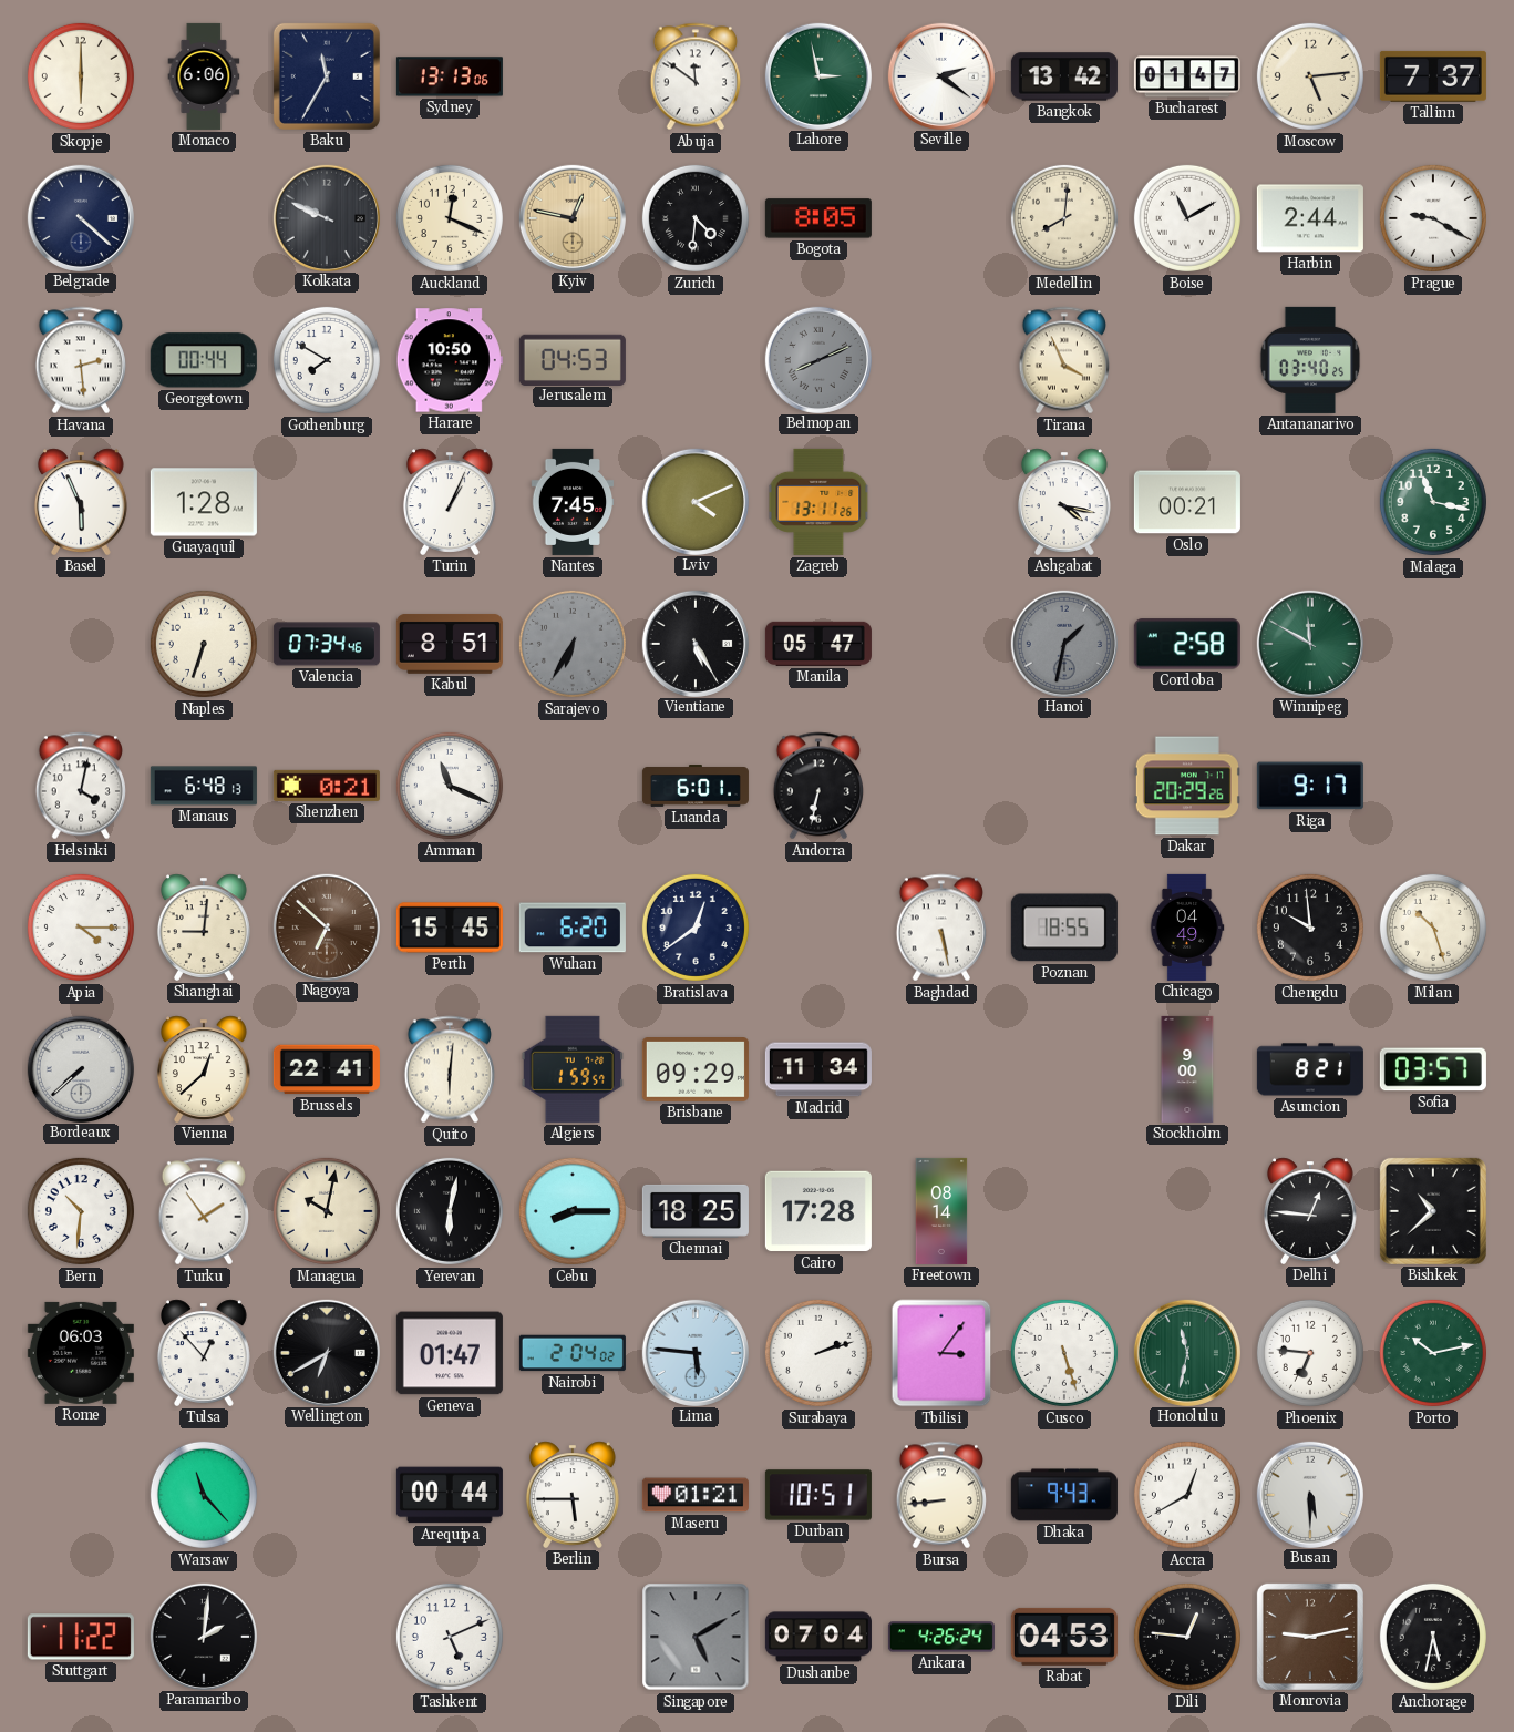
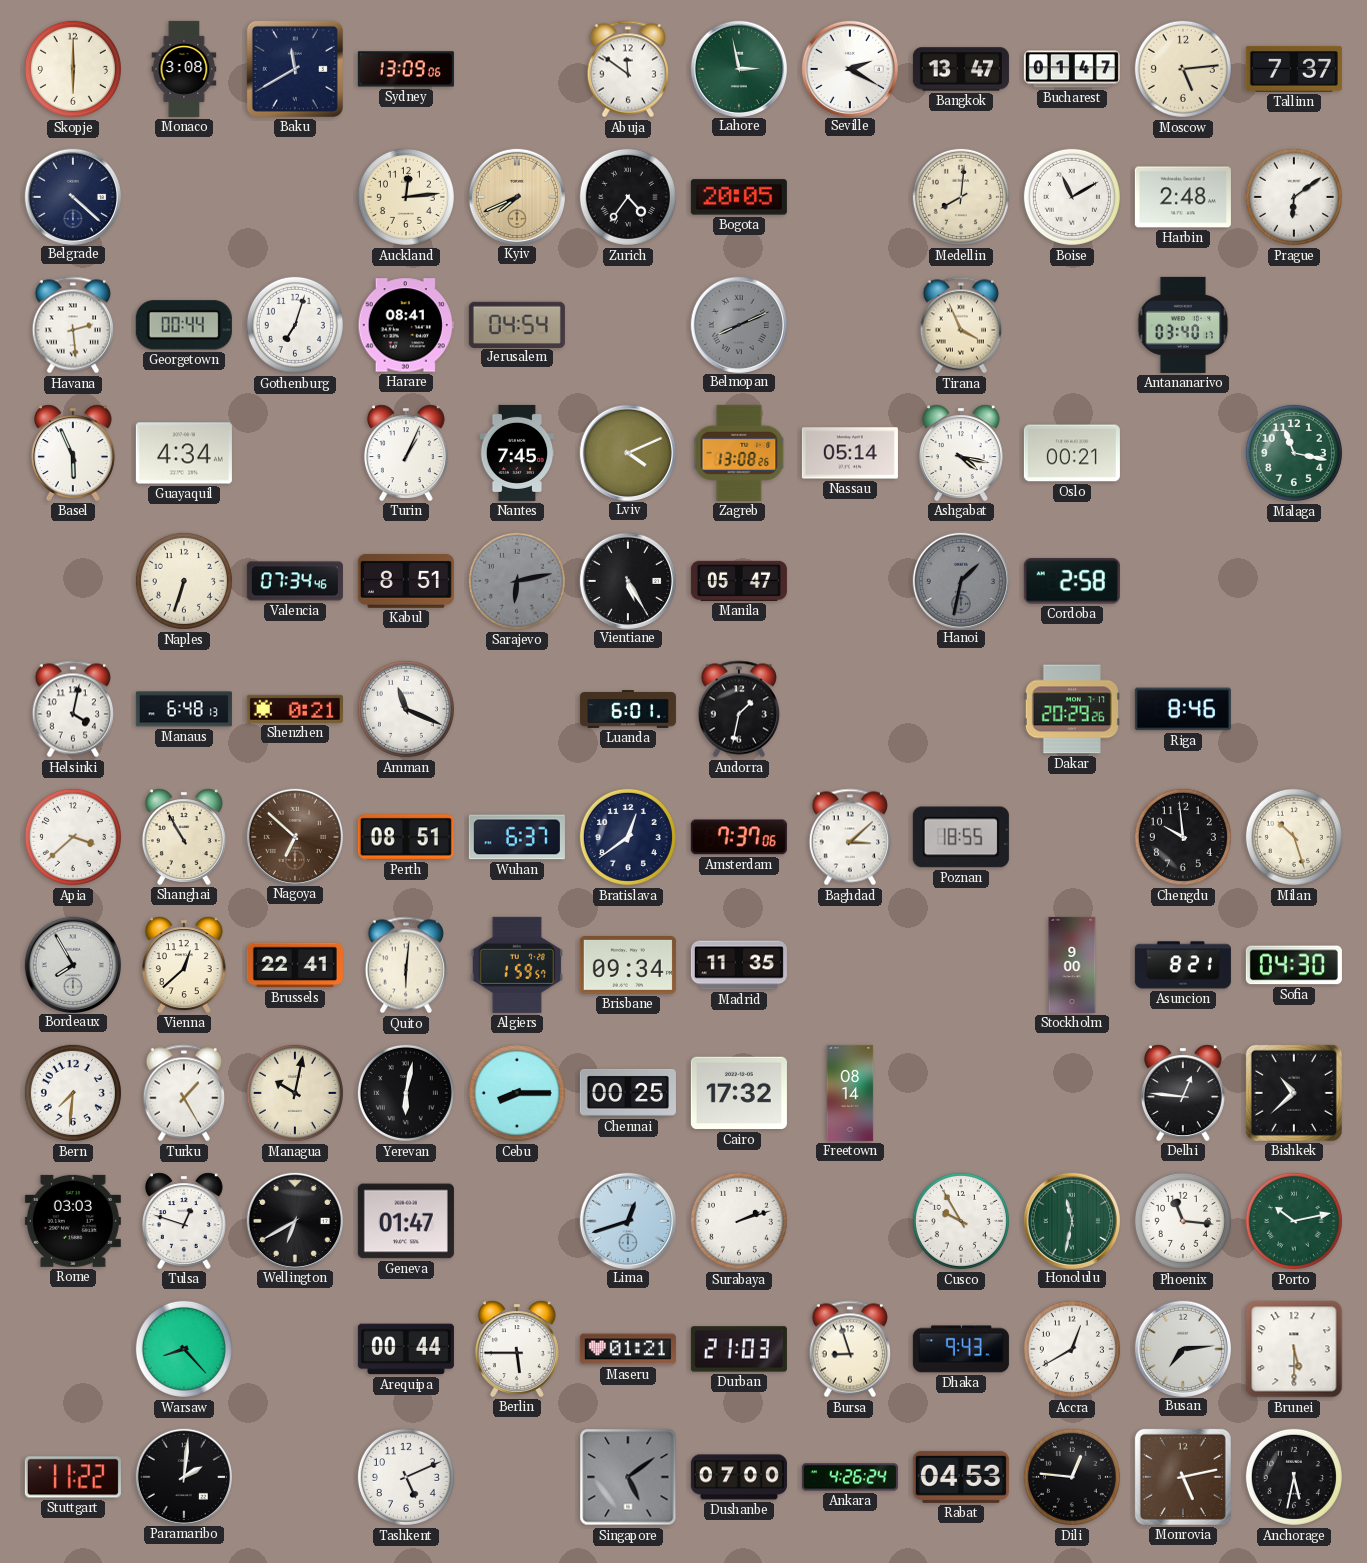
Monaco: 6:06 -> 3:08 (184, 69)
Baku: 11:35 -> 11:40 (295, 69)
Sydney: 13:13 -> 13:09 (406, 69)
Seville: 2:21 -> 2:20 (850, 68)
Bangkok: 13:42 -> 13:47 (961, 69)
Kolkata: 9:49 -> none (327, 217)
Auckland: 12:19 -> 12:14 (406, 197)
Kyiv: 12:47 -> 7:41 (517, 196)
Zurich: 4:31 -> 4:36 (628, 197)
Bogota: 8:05 -> 20:05 (739, 197)
Harbin: 2:44 -> 2:48 (1183, 197)
Prague: 9:20 -> 6:09 (1294, 197)
Gothenburg: 7:50 -> 7:03 (295, 325)
Harare: 10:50 -> 08:41 (406, 325)
Jerusalem: 04:53 -> 04:54 (517, 324)
Antananarivo: 03:40:25 -> 03:40:17 (1183, 325)
Guayaquil: 1:28 -> 4:34 (184, 453)
Zagreb: 13:11 -> 13:08 (739, 453)
Nassau: none -> 05:14 (850, 453)
Sarajevo: 6:35 -> 6:13 (517, 581)
Winnipeg: 11:50 -> none (1310, 643)
Andorra: 6:32 -> 1:32 (738, 709)
Riga: 9:17 -> 8:46 (1183, 709)
Apia: 4:15 -> 3:38 (73, 837)
Shanghai: 9:01 -> 10:55 (184, 837)
Perth: 15:45 -> 08:51 (406, 837)
Wuhan: 6:20 -> 6:37 (517, 837)
Amsterdam: none -> 7:37 (739, 837)
Baghdad: 5:28 -> 3:08 (849, 837)
Chicago: 04:49 -> none (1187, 928)
Bordeaux: 7:38 -> 7:55 (73, 964)
Brisbane: 09:29 -> 09:34 (628, 966)
Madrid: 11:34 -> 11:35 (739, 965)
Sofia: 03:57 -> 04:30 (1294, 965)
Bern: 10:31 -> 7:31 (73, 1093)
Turku: 1:54 -> 1:25 (183, 1093)
Chennai: 18:25 -> 00:25 (628, 1093)
Cairo: 17:28 -> 17:32 (739, 1093)
Rome: 06:03 -> 03:03 (73, 1221)
Tulsa: 12:53 -> 12:48 (184, 1221)
Nairobi: 2:04 -> none (573, 1353)
Lima: 5:46 -> 12:42 (628, 1220)
Tbilisi: 3:06 -> none (941, 1353)
Cusco: 5:27 -> 9:55 (961, 1221)
Phoenix: 6:46 -> 11:16 (1183, 1221)
Warsaw: 11:23 -> 8:23 (184, 1349)
Durban: 10:51 -> 21:03 (739, 1349)
Bursa: 8:44 -> 8:57 (849, 1349)
Busan: 5:30 -> 7:14 (1183, 1348)
Brunei: none -> 5:30 (1294, 1349)
Singapore: 5:10 -> 5:09 (628, 1477)
Dushanbe: 07:04 -> 07:00 (739, 1477)
Monrovia: 9:13 -> 5:13 (1183, 1477)
